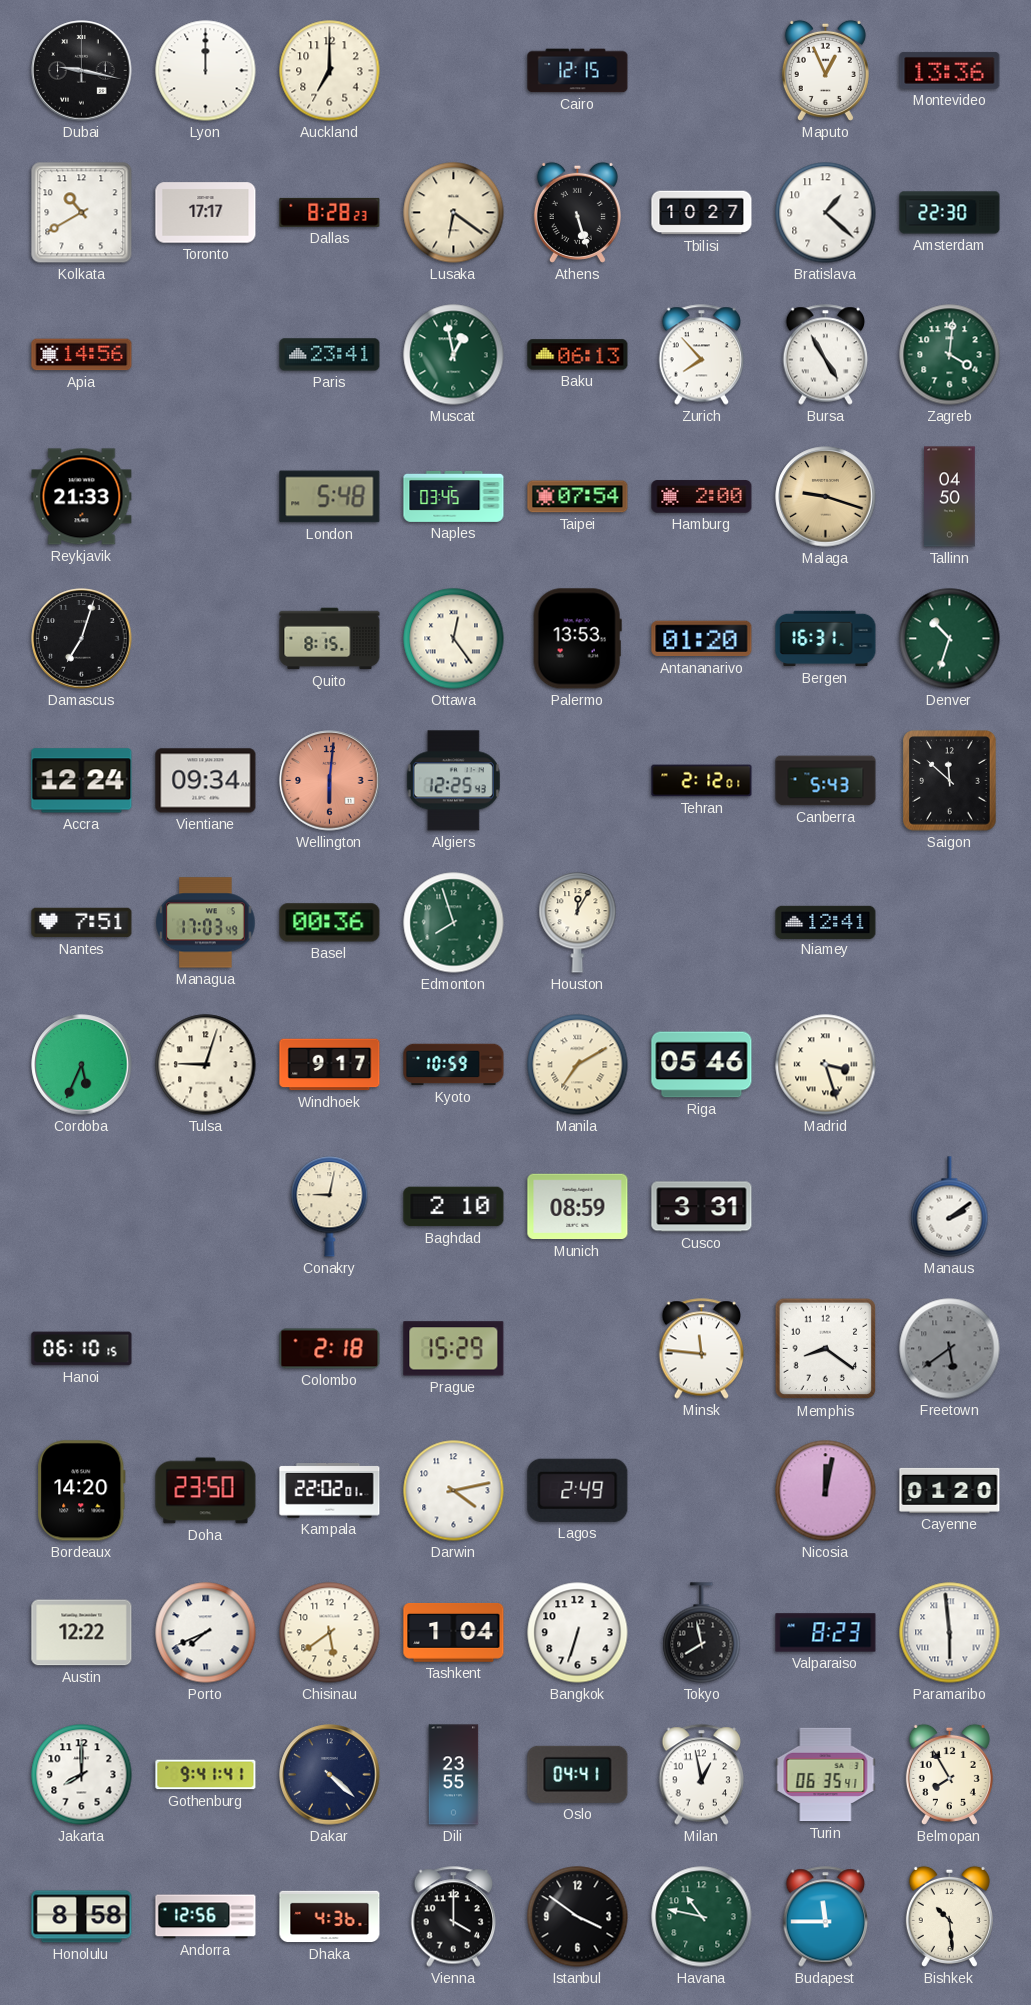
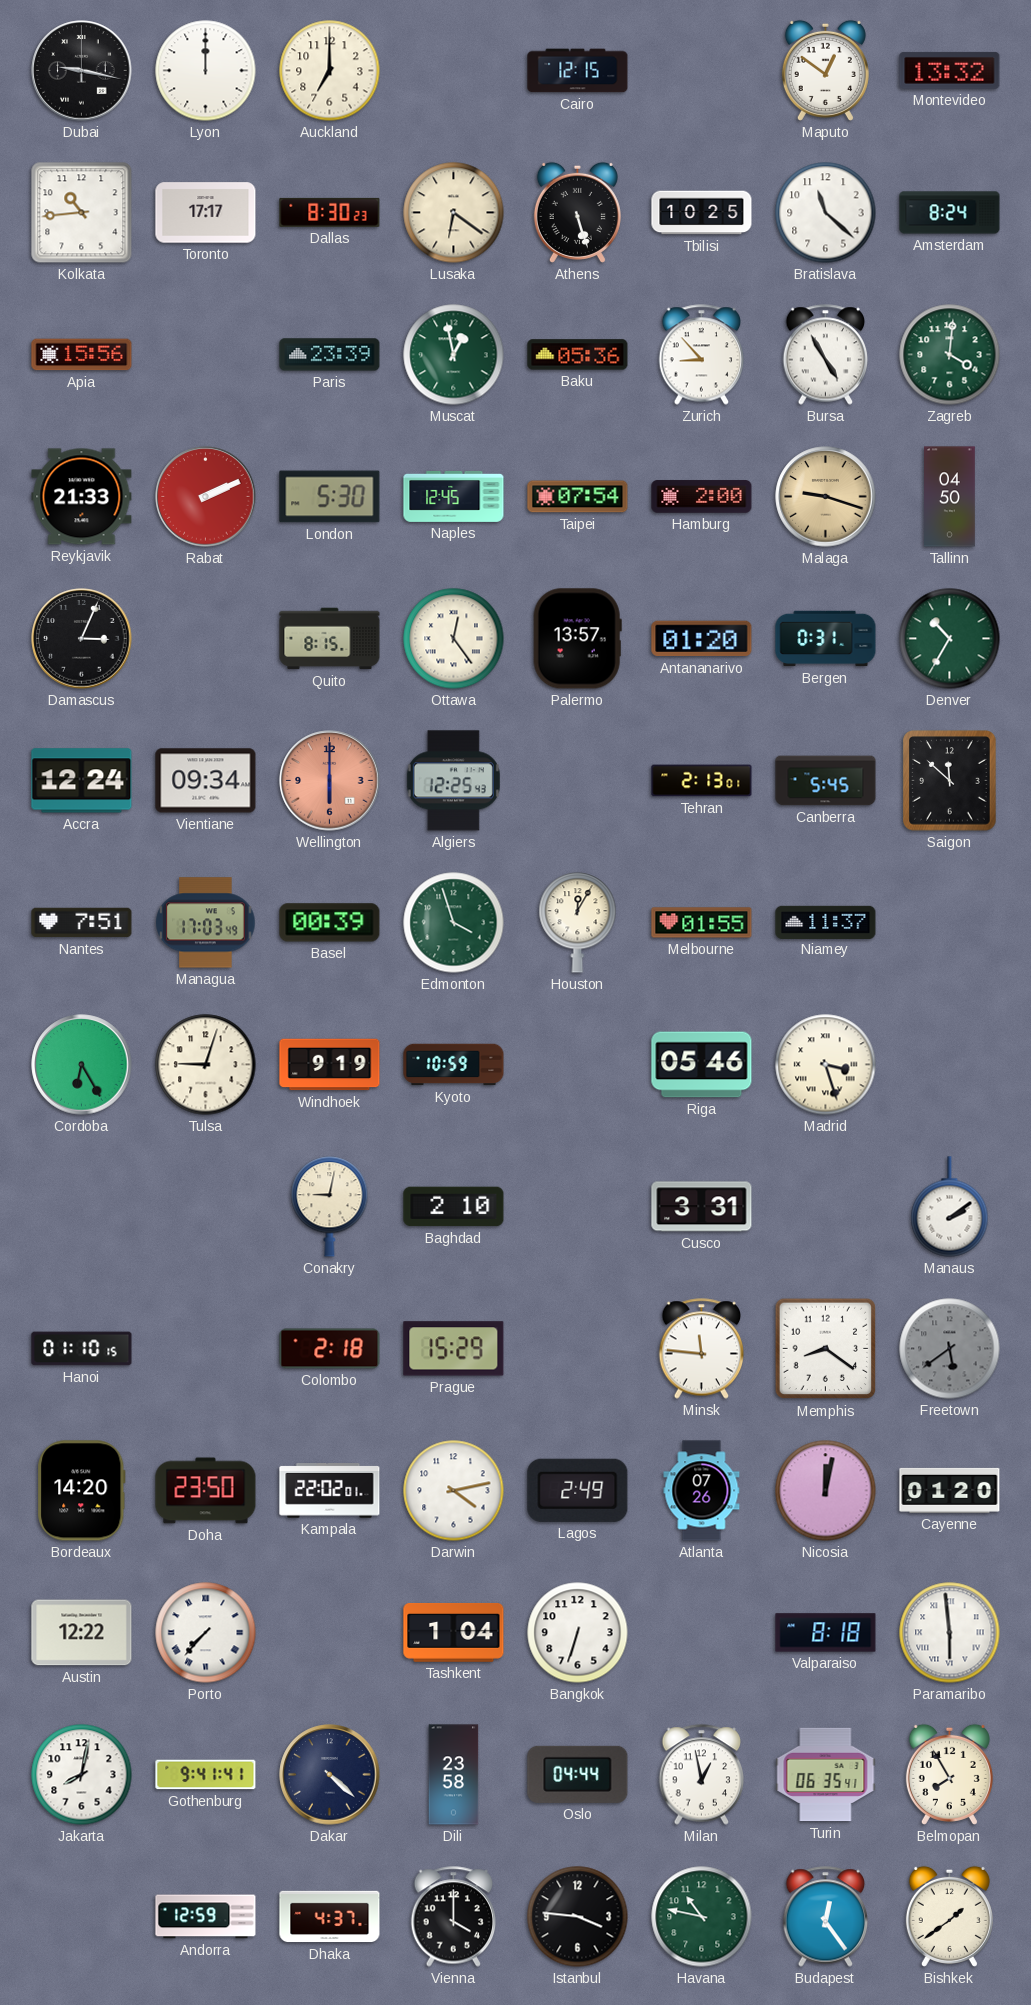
Maputo: 12:56 -> 12:51 (825, 70)
Montevideo: 13:36 -> 13:32 (950, 70)
Kolkata: 10:40 -> 10:44 (82, 213)
Dallas: 8:28 -> 8:30 (330, 212)
Tbilisi: 10:27 -> 10:25 (702, 213)
Bratislava: 1:22 -> 11:22 (826, 213)
Amsterdam: 22:30 -> 8:24 (950, 213)
Apia: 14:56 -> 15:56 (82, 355)
Paris: 23:41 -> 23:39 (330, 355)
Baku: 06:13 -> 05:36 (578, 355)
Zurich: 7:53 -> 8:53 (702, 355)
Rabat: none -> 2:11 (206, 497)
London: 5:48 -> 5:30 (330, 497)
Naples: 03:45 -> 12:45 (454, 496)
Damascus: 7:03 -> 3:04 (82, 639)
Palermo: 13:53 -> 13:57 (577, 639)
Bergen: 16:31 -> 0:31 (826, 639)
Denver: 10:33 -> 10:35 (950, 639)
Wellington: 6:01 -> 6:00 (330, 781)
Tehran: 2:12 -> 2:13 (702, 781)
Canberra: 5:43 -> 5:45 (826, 781)
Basel: 00:36 -> 00:39 (330, 923)
Edmonton: 7:57 -> 3:57 (454, 923)
Melbourne: none -> 01:55 (702, 923)
Niamey: 12:41 -> 11:37 (826, 922)
Cordoba: 5:34 -> 6:25 (82, 1065)
Windhoek: 9:17 -> 9:19 (330, 1065)
Manila: 7:10 -> none (578, 1065)
Munich: 08:59 -> none (578, 1207)
Hanoi: 06:10 -> 01:10 (82, 1349)
Atlanta: none -> 07:26 (702, 1491)
Porto: 7:41 -> 7:37 (206, 1633)
Chisinau: 5:39 -> none (330, 1633)
Tokyo: 7:58 -> none (702, 1633)
Valparaiso: 8:23 -> 8:18 (826, 1633)
Jakarta: 8:00 -> 8:02 (82, 1775)
Dili: 23:55 -> 23:58 (454, 1775)
Oslo: 04:41 -> 04:44 (578, 1774)
Honolulu: 8:58 -> none (82, 1917)
Andorra: 12:56 -> 12:59 (206, 1917)
Dhaka: 4:36 -> 4:37 (330, 1917)
Istanbul: 3:51 -> 3:46 (578, 1917)
Budapest: 11:45 -> 12:24 (826, 1917)
Bishkek: 10:29 -> 1:39 (949, 1916)
